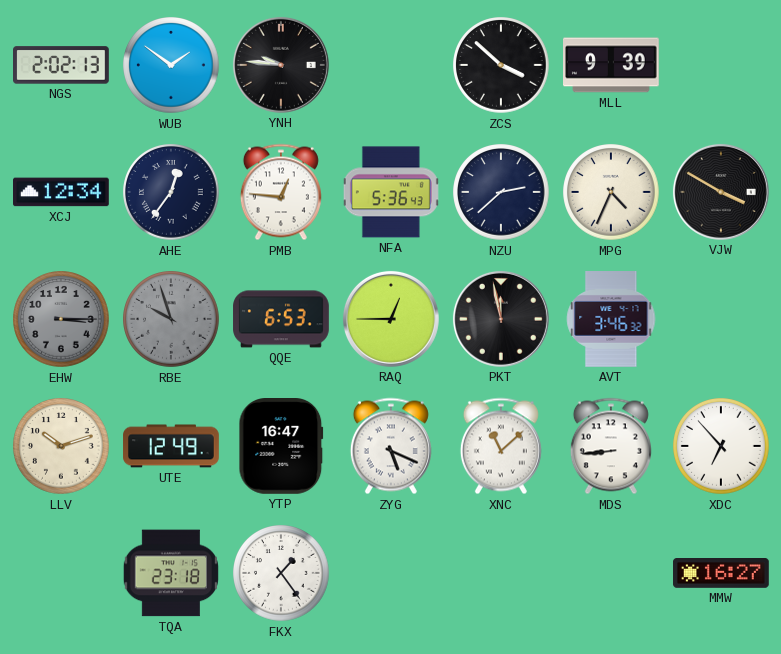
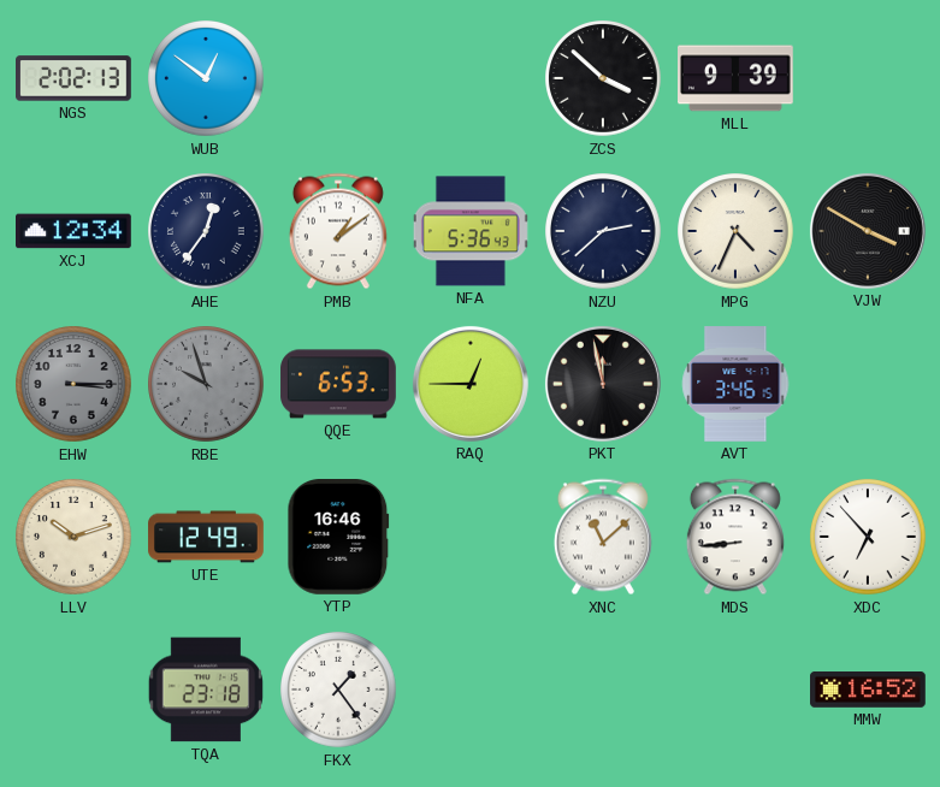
WUB: 1:51 -> 12:51 (206, 78)
YNH: 9:46 -> none (281, 65)
PMB: 12:46 -> 1:09 (338, 231)
AVT: 3:46:32 -> 3:46:15 (735, 385)
YTP: 16:47 -> 16:46 (338, 538)
ZYG: 5:19 -> none (391, 446)
MMW: 16:27 -> 16:52 (869, 691)
